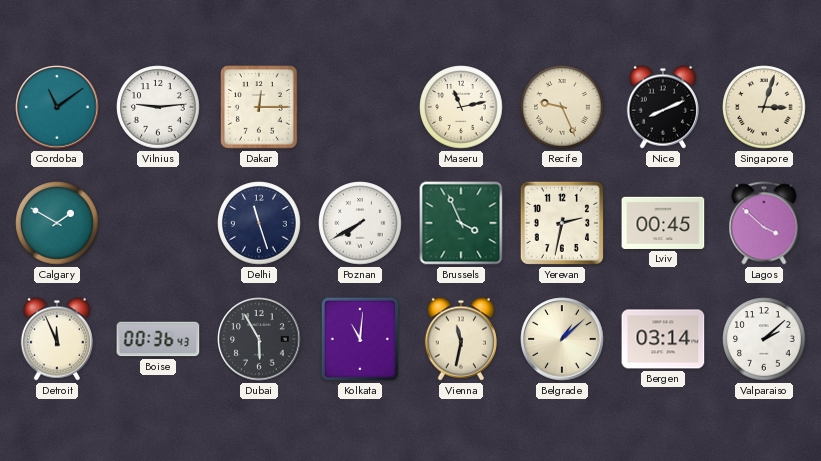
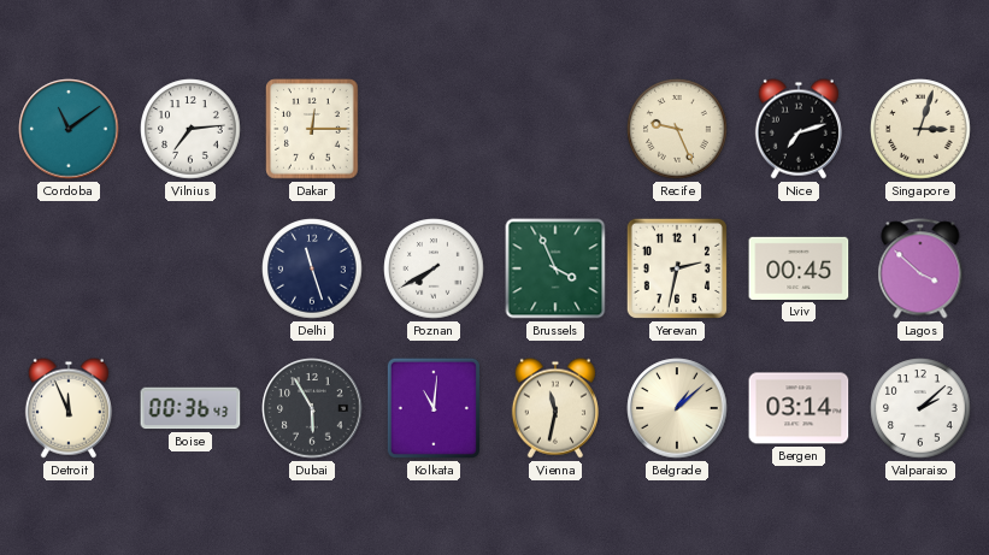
Vilnius: 9:14 -> 7:14 (190, 129)
Maseru: 11:13 -> none (461, 107)
Nice: 8:11 -> 7:12 (799, 129)
Calgary: 1:50 -> none (57, 223)
